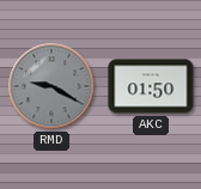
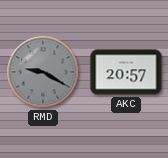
AKC: 01:50 -> 20:57 (126, 72)
